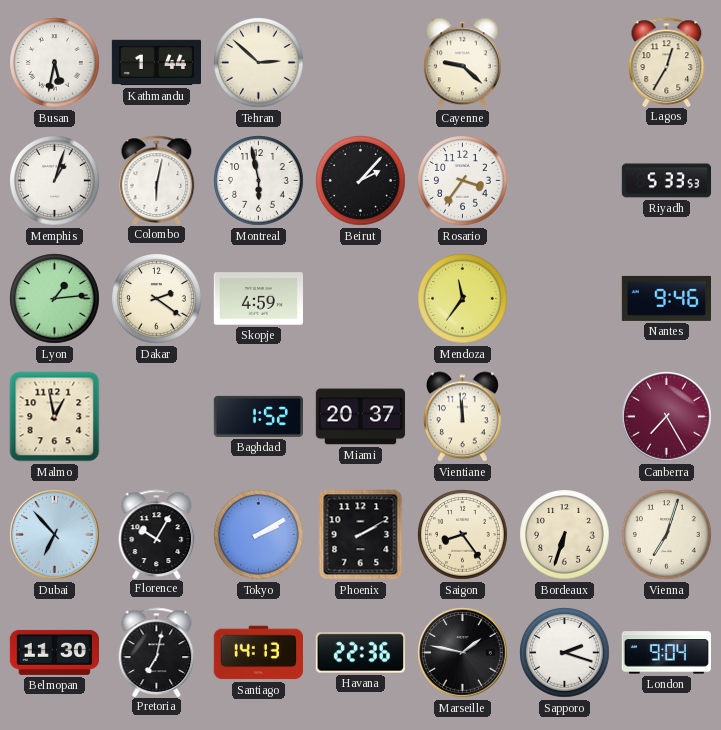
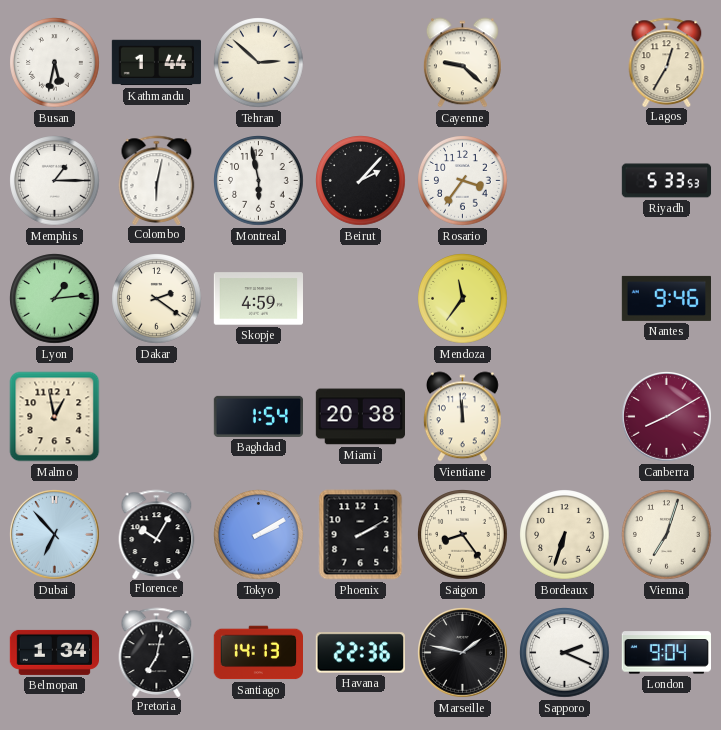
Memphis: 1:03 -> 1:15 (55, 181)
Baghdad: 1:52 -> 1:54 (258, 416)
Miami: 20:37 -> 20:38 (360, 417)
Canberra: 7:25 -> 8:10 (667, 417)
Belmopan: 11:30 -> 1:34 (54, 652)
Sapporo: 2:18 -> 2:19 (565, 653)
